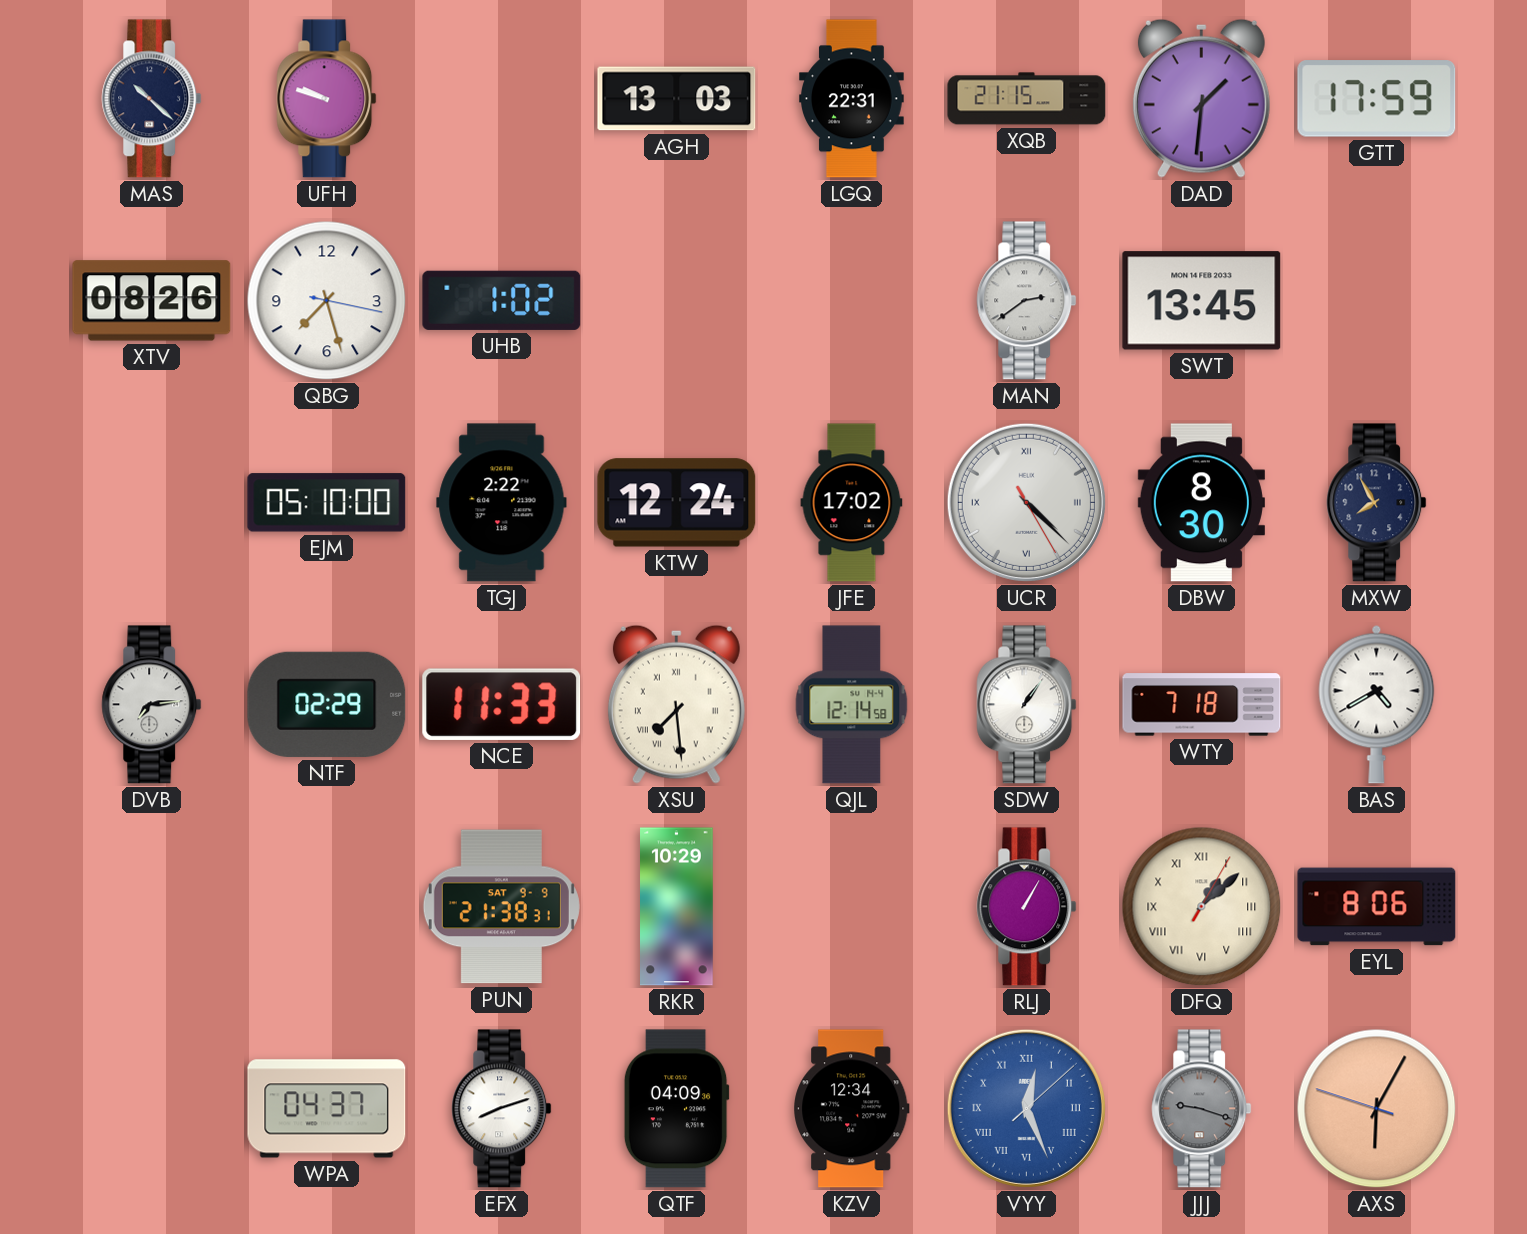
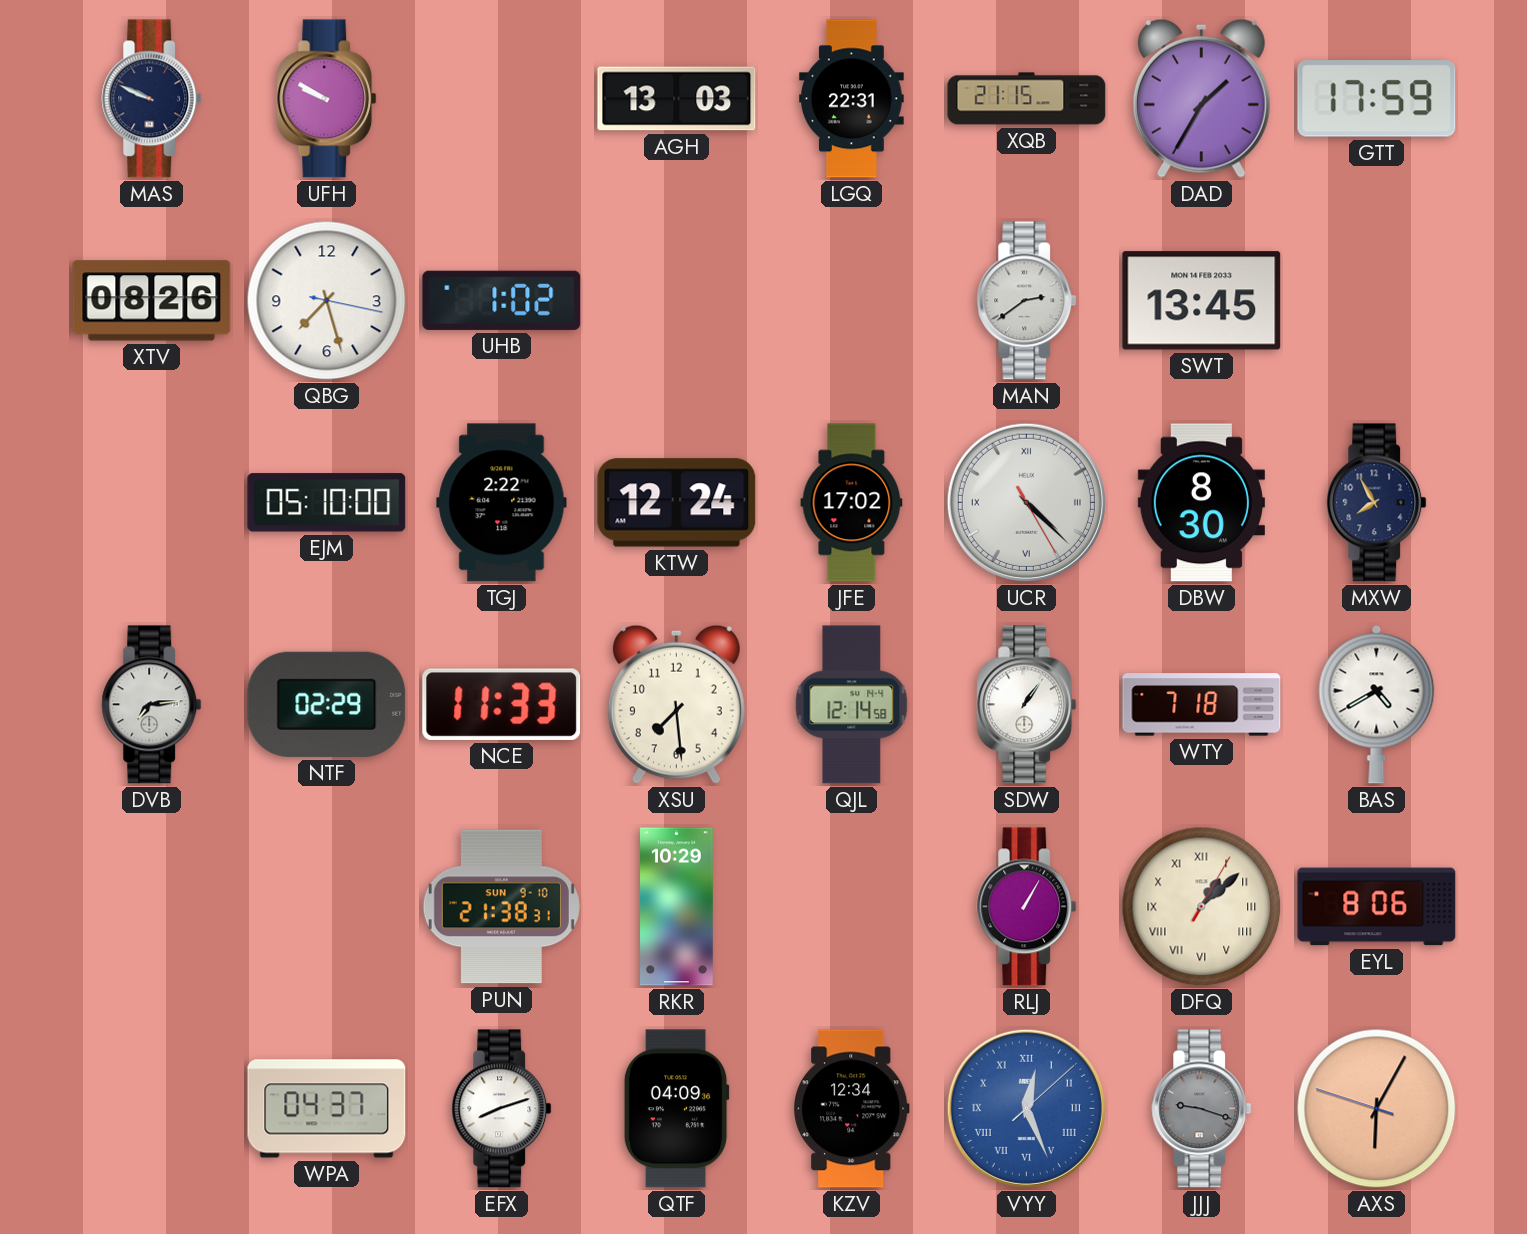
MAS: 10:22 -> 9:49 (152, 99)
UFH: 9:48 -> 9:50 (327, 99)
DAD: 1:31 -> 1:35 (1201, 98)
XSU numerals: Roman -> Arabic (676, 704)
PUN date: SAT 9-9 -> SUN 9-10 (501, 907)
